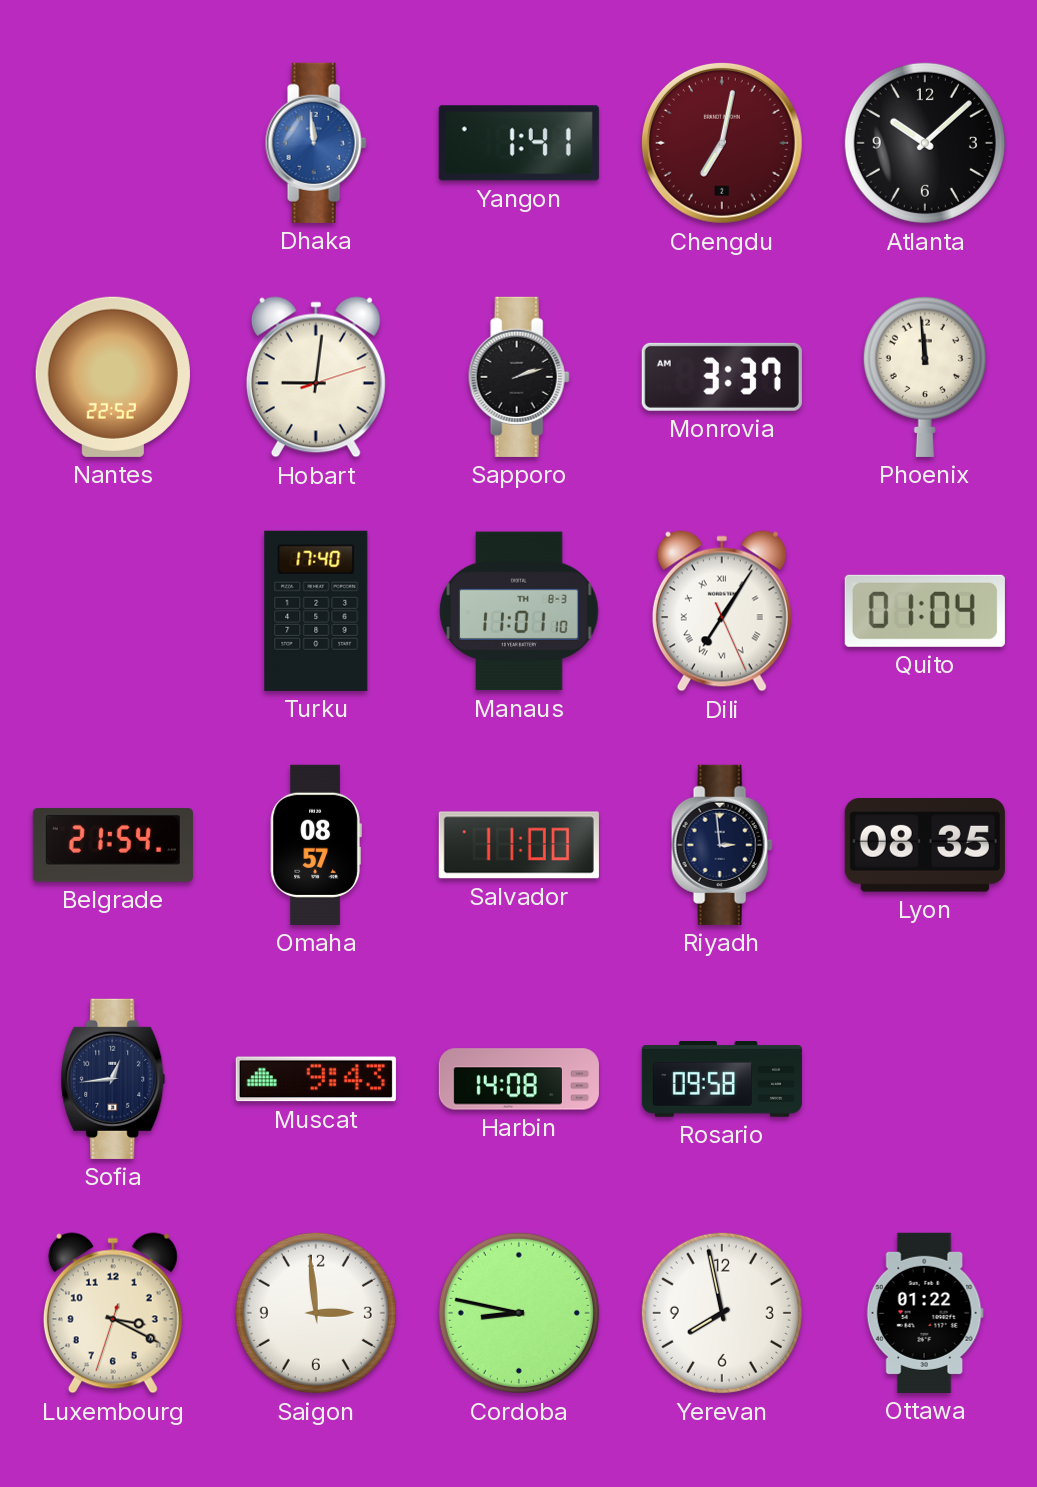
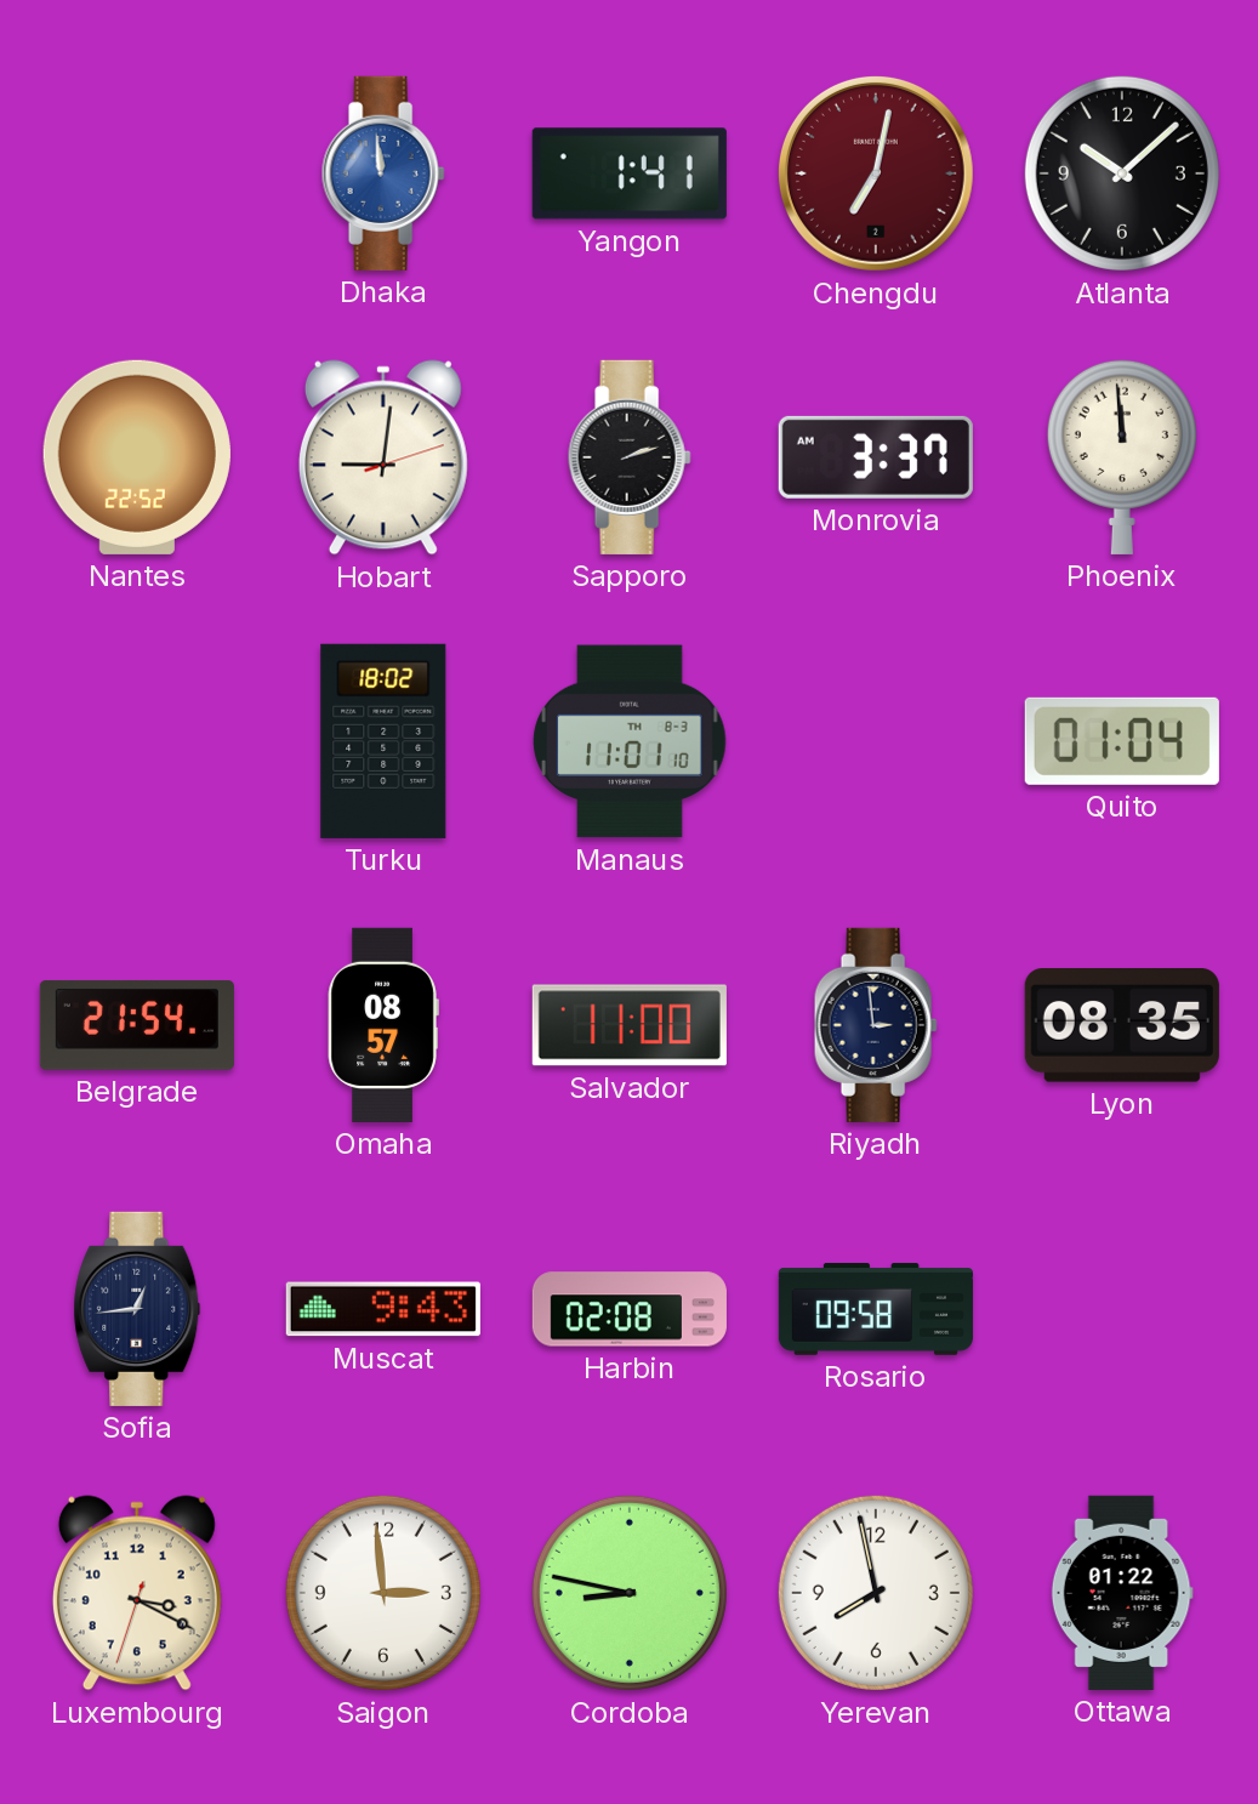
Turku: 17:40 -> 18:02 (383, 741)
Dili: 7:05 -> none (722, 611)
Harbin: 14:08 -> 02:08 (630, 1309)
